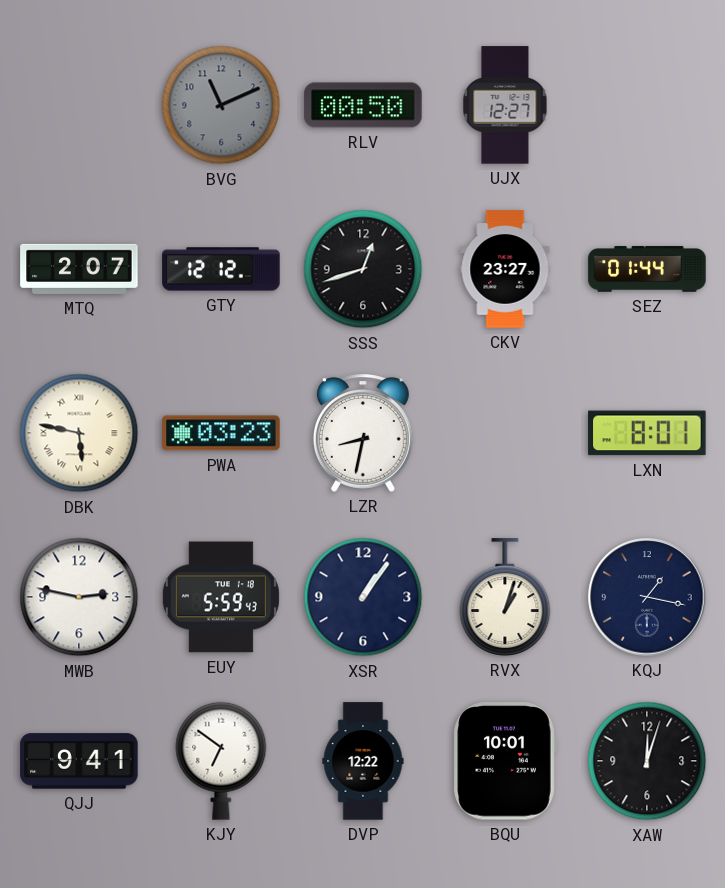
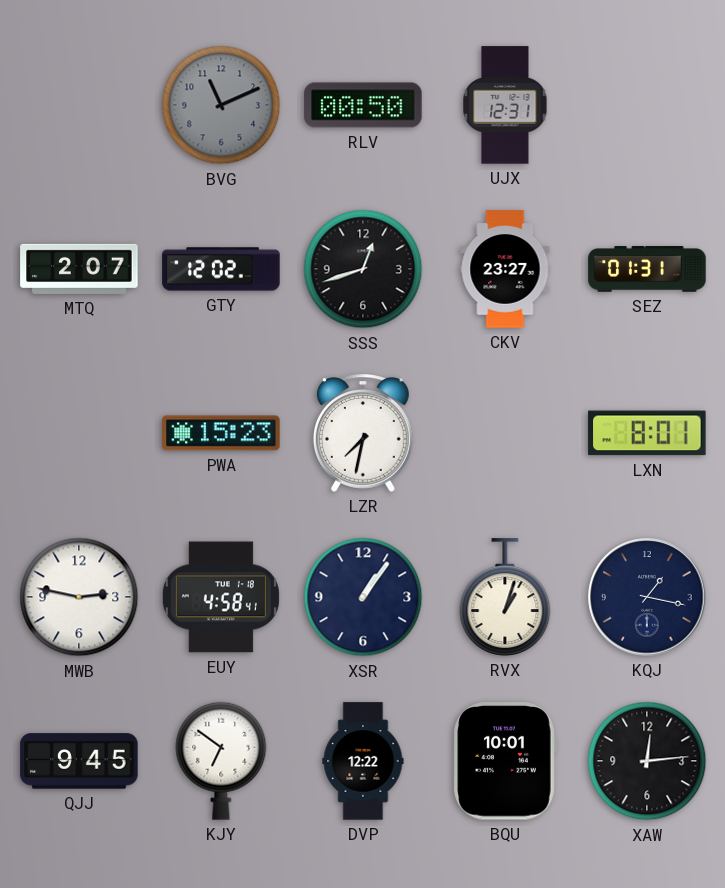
UJX: 12:27 -> 12:31 (505, 105)
GTY: 12:12 -> 12:02 (221, 269)
SEZ: 01:44 -> 01:31 (647, 269)
DBK: 5:47 -> none (79, 433)
PWA: 03:23 -> 15:23 (221, 433)
LZR: 8:32 -> 7:32 (363, 433)
EUY: 5:59 -> 4:58 (221, 597)
QJJ: 9:41 -> 9:45 (79, 761)
XAW: 12:03 -> 12:14 (647, 761)
